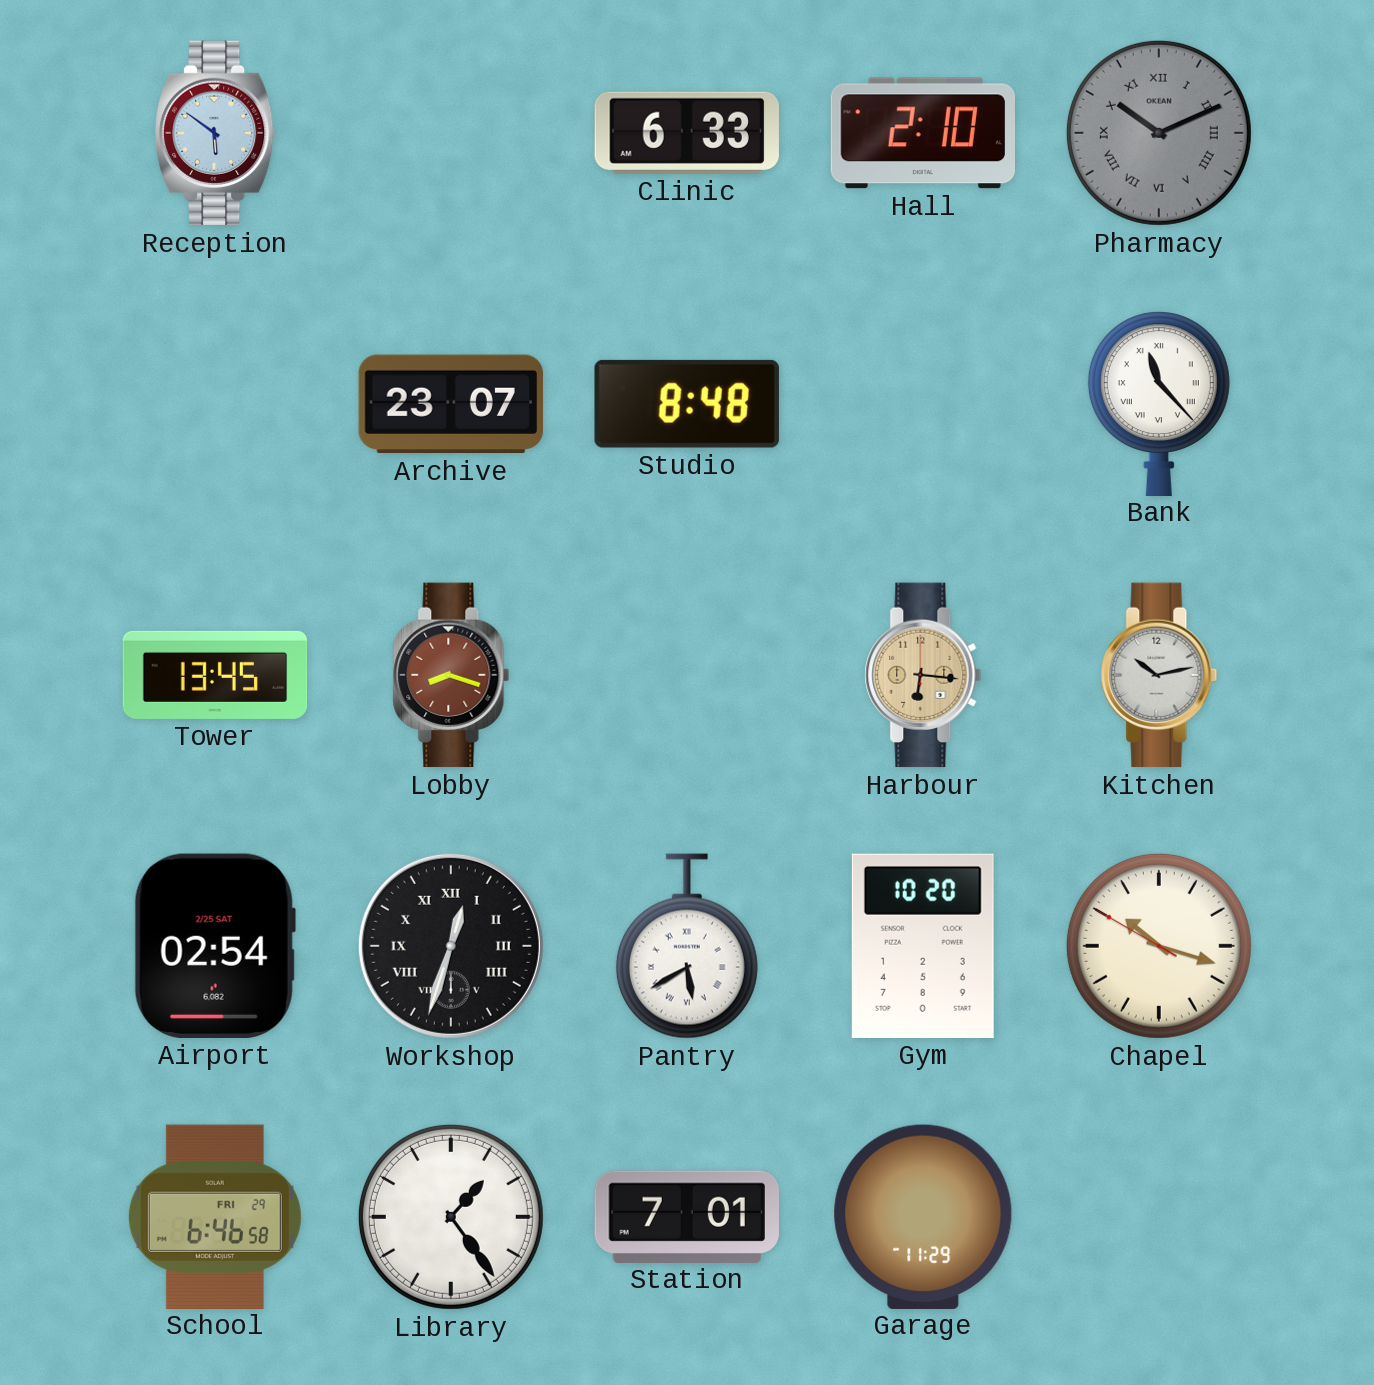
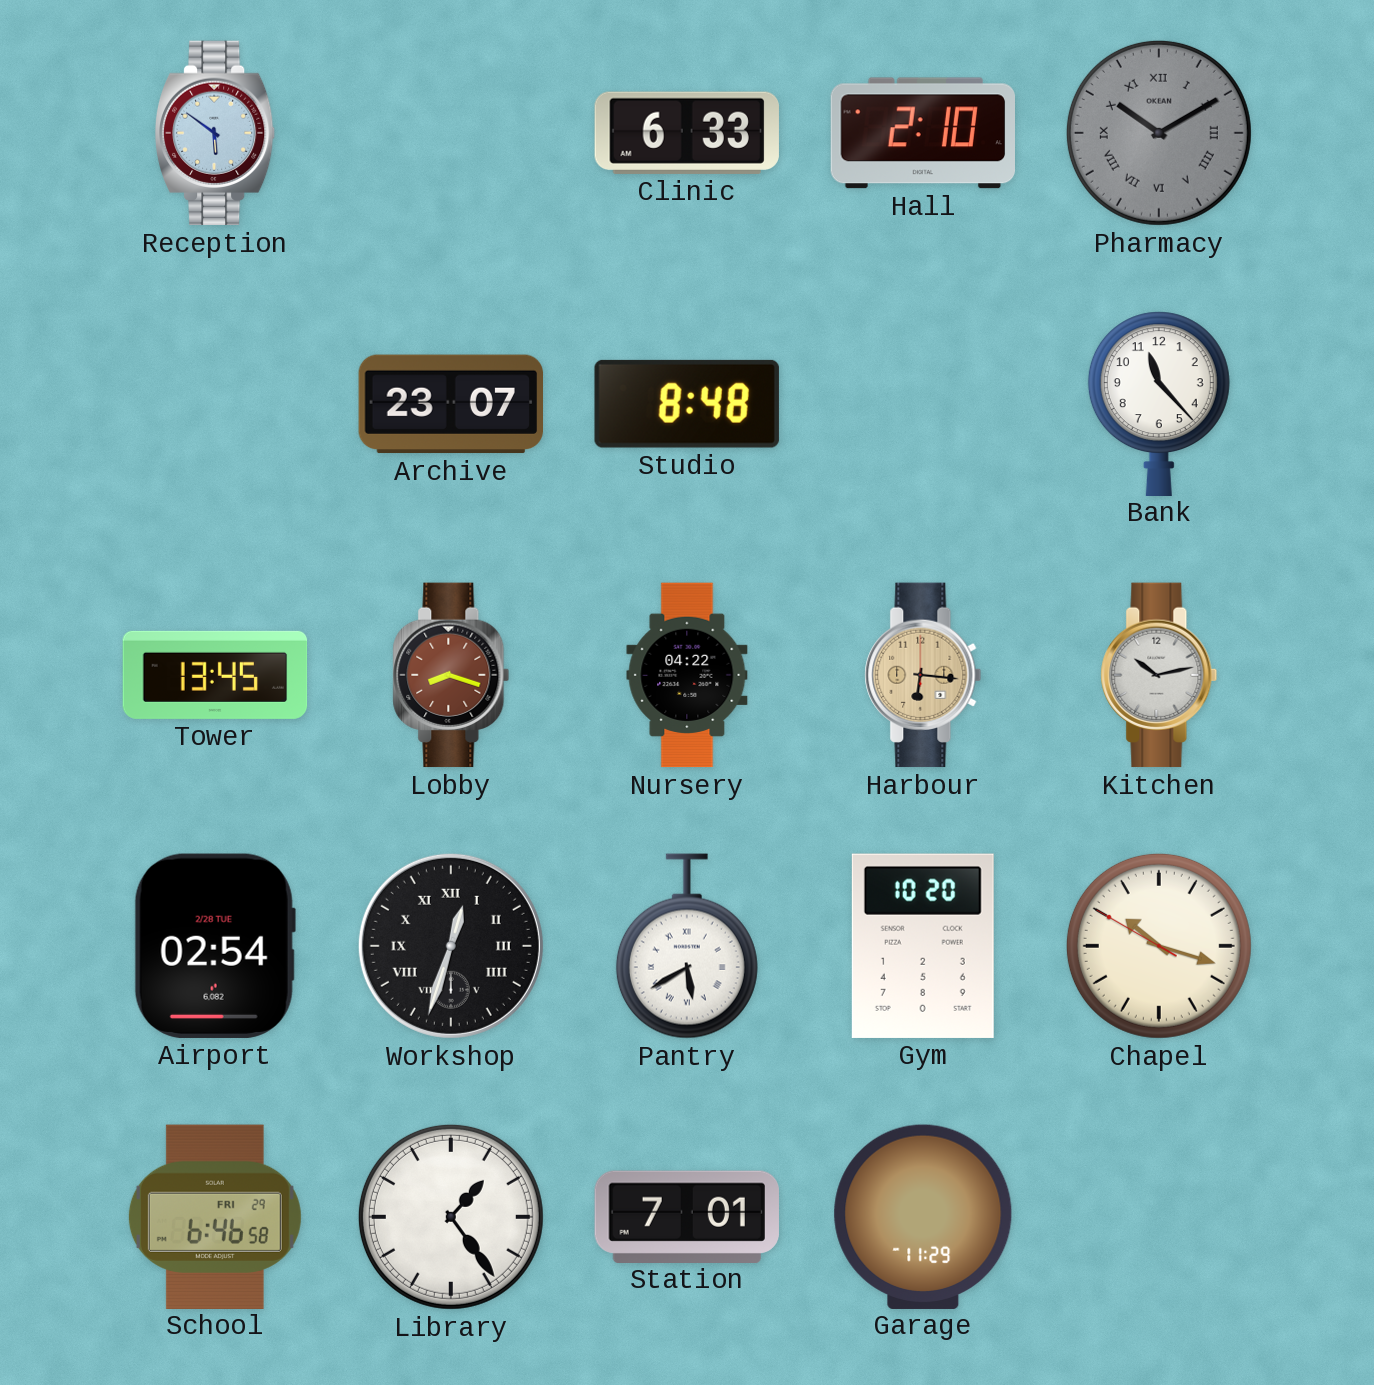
Pharmacy: 10:11 -> 10:10 (1159, 133)
Bank numerals: Roman -> Arabic (1159, 403)
Nursery: none -> 04:22 (687, 675)
Airport date: 2/25 SAT -> 2/28 TUE (215, 946)
